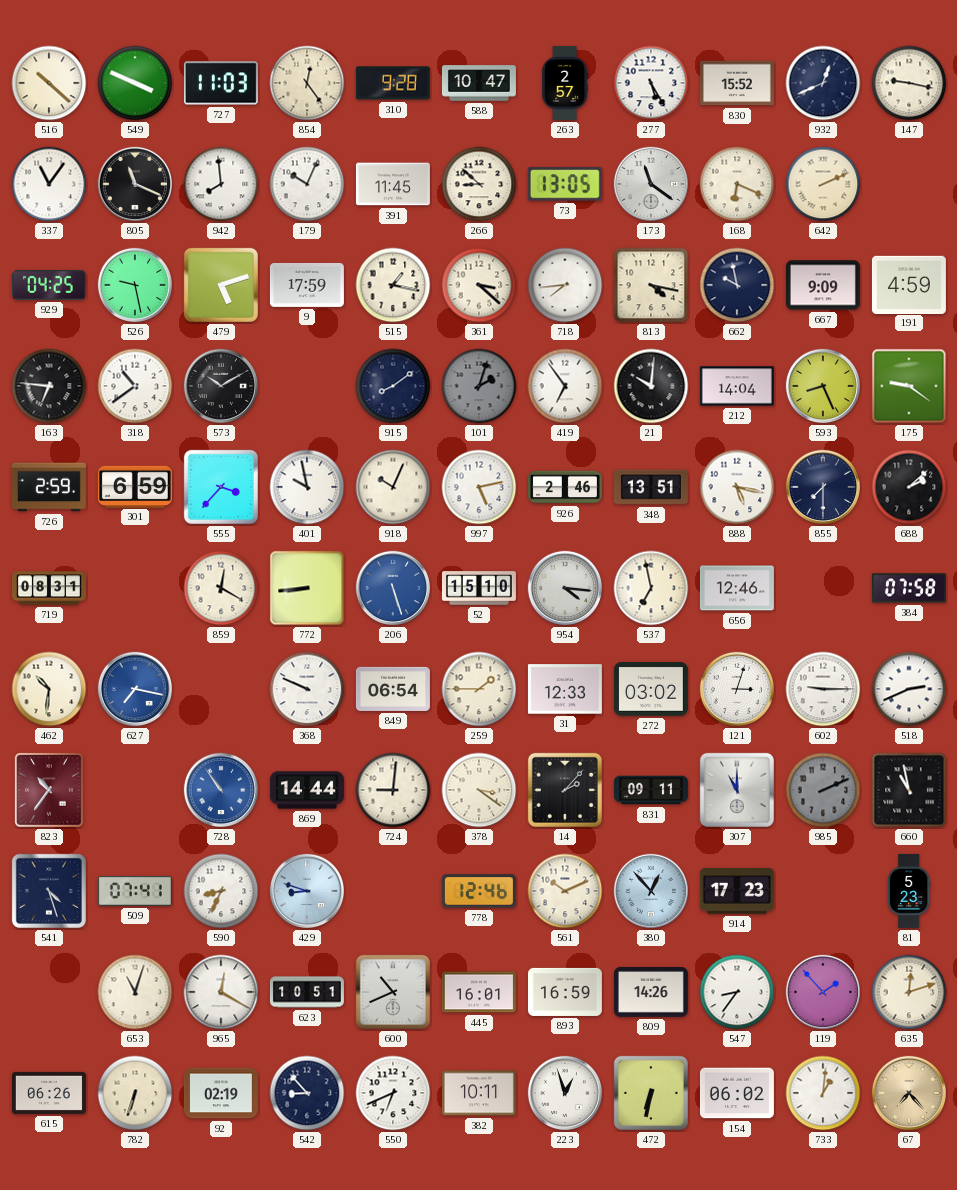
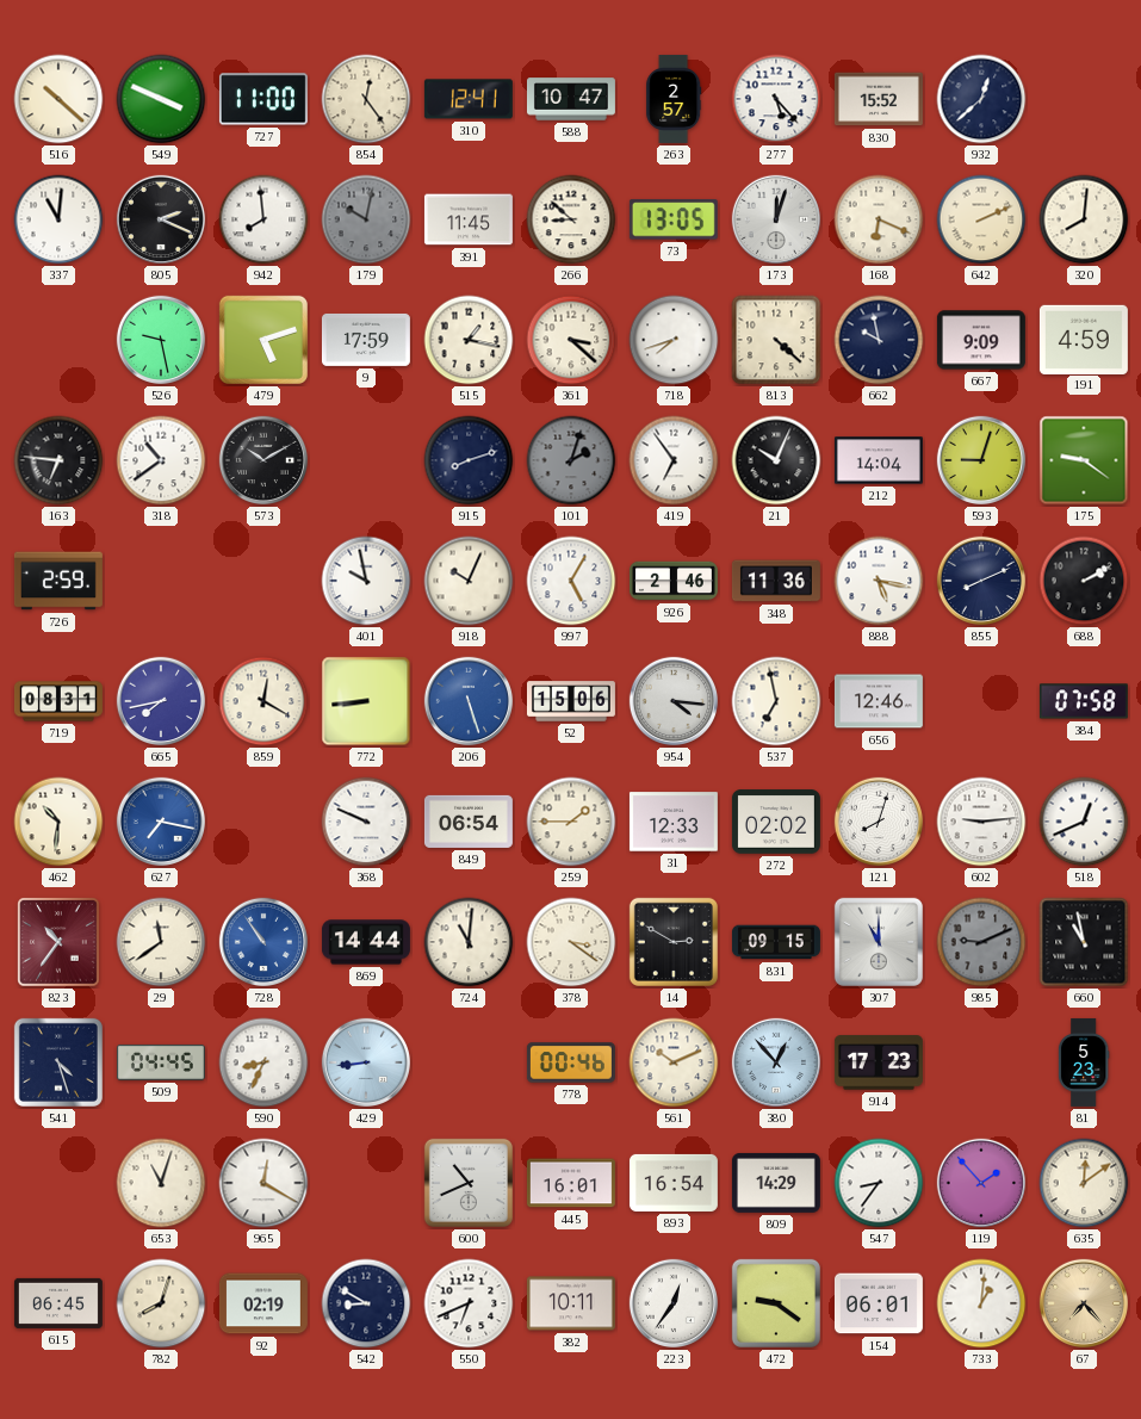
727: 11:03 -> 11:00 (263, 99)
310: 9:28 -> 12:41 (469, 99)
277: 5:25 -> 5:23 (776, 99)
932: 12:41 -> 12:38 (981, 99)
147: 9:17 -> none (909, 83)
337: 11:06 -> 11:01 (58, 219)
805: 11:19 -> 2:19 (161, 219)
179: 10:04 -> 10:02 (366, 219)
179 dial: white -> grey (366, 219)
173: 11:21 -> 12:03 (776, 219)
320: none -> 8:01 (1084, 219)
929: 04:25 -> none (49, 285)
718: 7:44 -> 7:42 (674, 340)
813: 4:17 -> 4:22 (776, 340)
915: 8:09 -> 8:12 (469, 460)
21: 10:01 -> 10:04 (776, 460)
593: 8:26 -> 9:03 (981, 460)
301: 6:59 -> none (135, 486)
555: 3:37 -> none (221, 487)
997: 5:13 -> 5:05 (571, 581)
348: 13:51 -> 11:36 (776, 581)
855: 7:30 -> 8:11 (981, 581)
688: 2:08 -> 2:10 (1084, 581)
665: none -> 7:43 (161, 701)
52: 15:10 -> 15:06 (571, 701)
272: 03:02 -> 02:02 (776, 822)
121: 3:03 -> 8:03 (879, 822)
602: 9:15 -> 9:14 (981, 822)
518: 2:41 -> 12:41 (1084, 822)
29: none -> 11:39 (161, 942)
724: 9:01 -> 11:01 (469, 942)
14: 2:07 -> 2:50 (674, 942)
831: 09:11 -> 09:15 (776, 942)
985: 2:11 -> 9:11 (981, 942)
509: 07:41 -> 04:45 (161, 1062)
429: 8:48 -> 8:44 (366, 1062)
778: 12:46 -> 00:46 (571, 1062)
623: 10:51 -> none (307, 992)
893: 16:59 -> 16:54 (674, 1183)
809: 14:26 -> 14:29 (776, 1183)
635: 12:12 -> 12:09 (1084, 1183)
615: 06:26 -> 06:45 (58, 1303)
782: 6:33 -> 8:03 (161, 1303)
542: 8:53 -> 8:50 (366, 1303)
223: 12:57 -> 12:36 (674, 1303)
472: 6:32 -> 9:21 (776, 1303)
154: 06:02 -> 06:01 (879, 1303)
